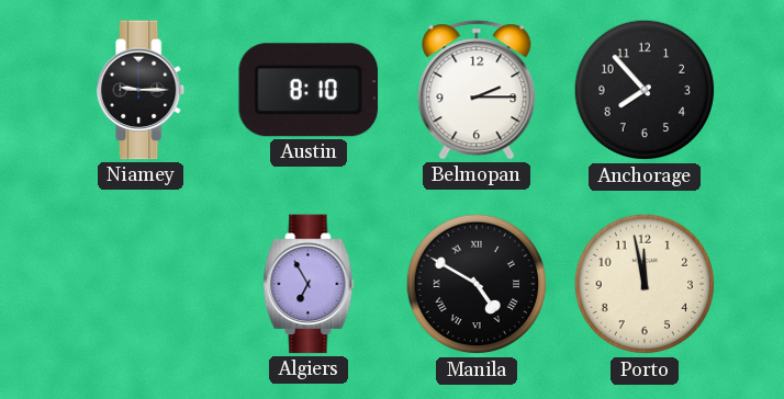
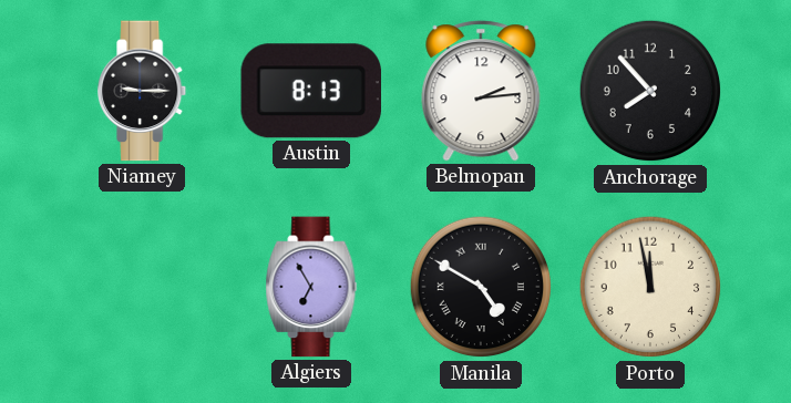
Austin: 8:10 -> 8:13 (310, 91)
Belmopan: 2:15 -> 2:14 (481, 91)
